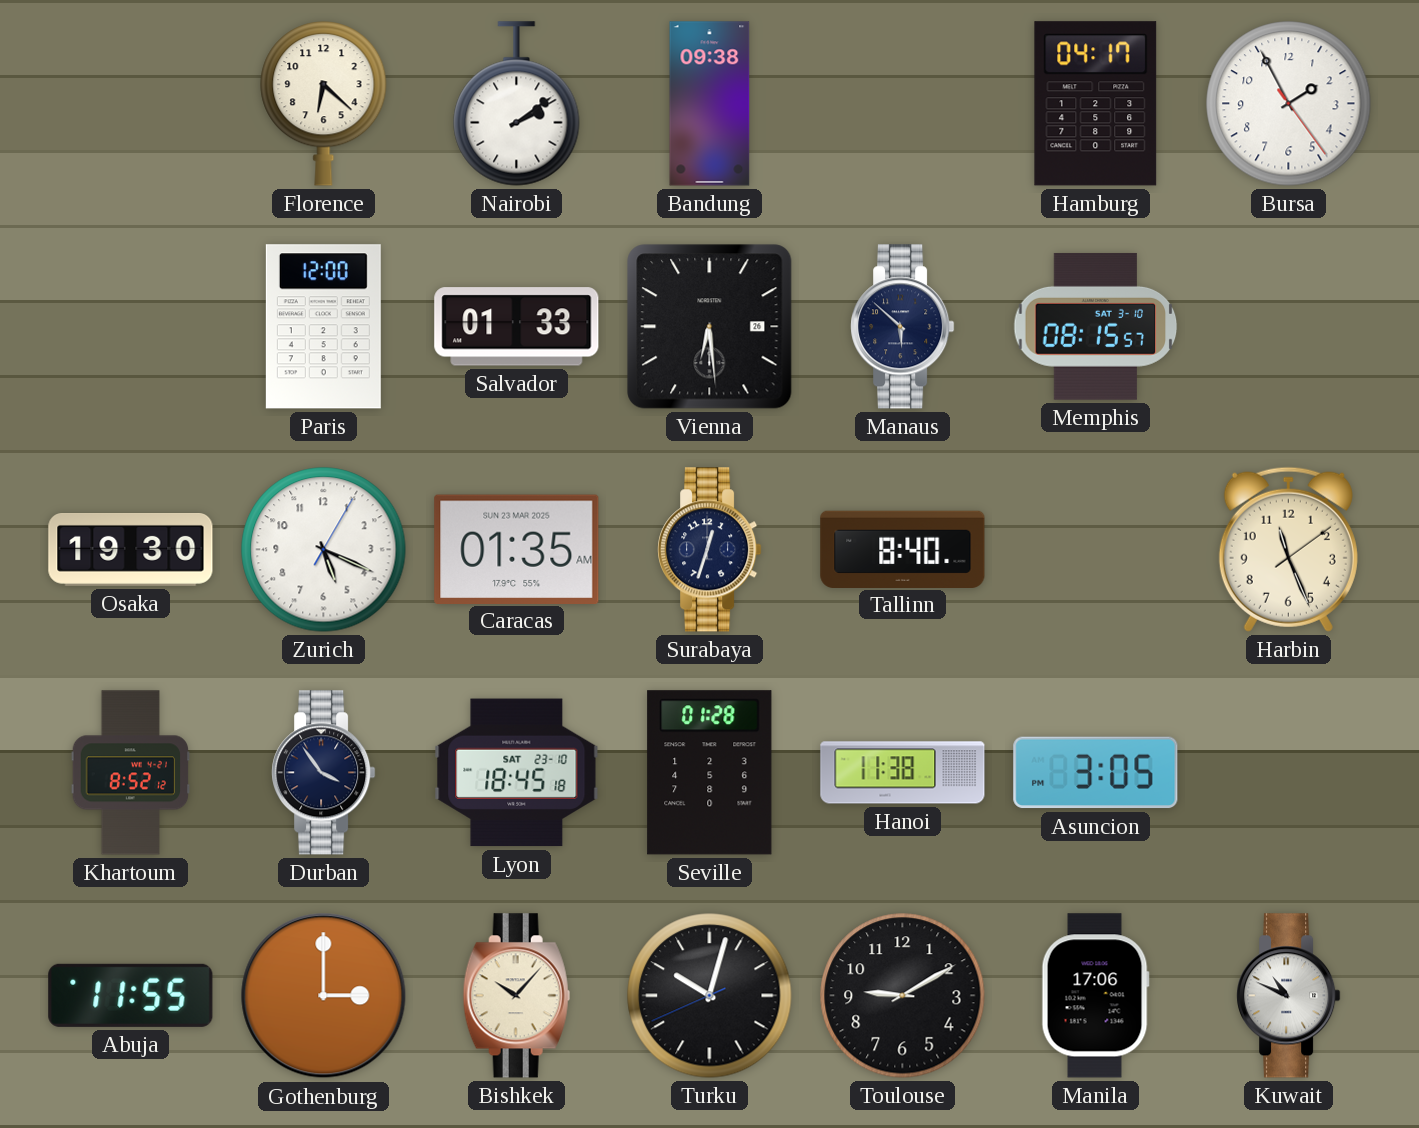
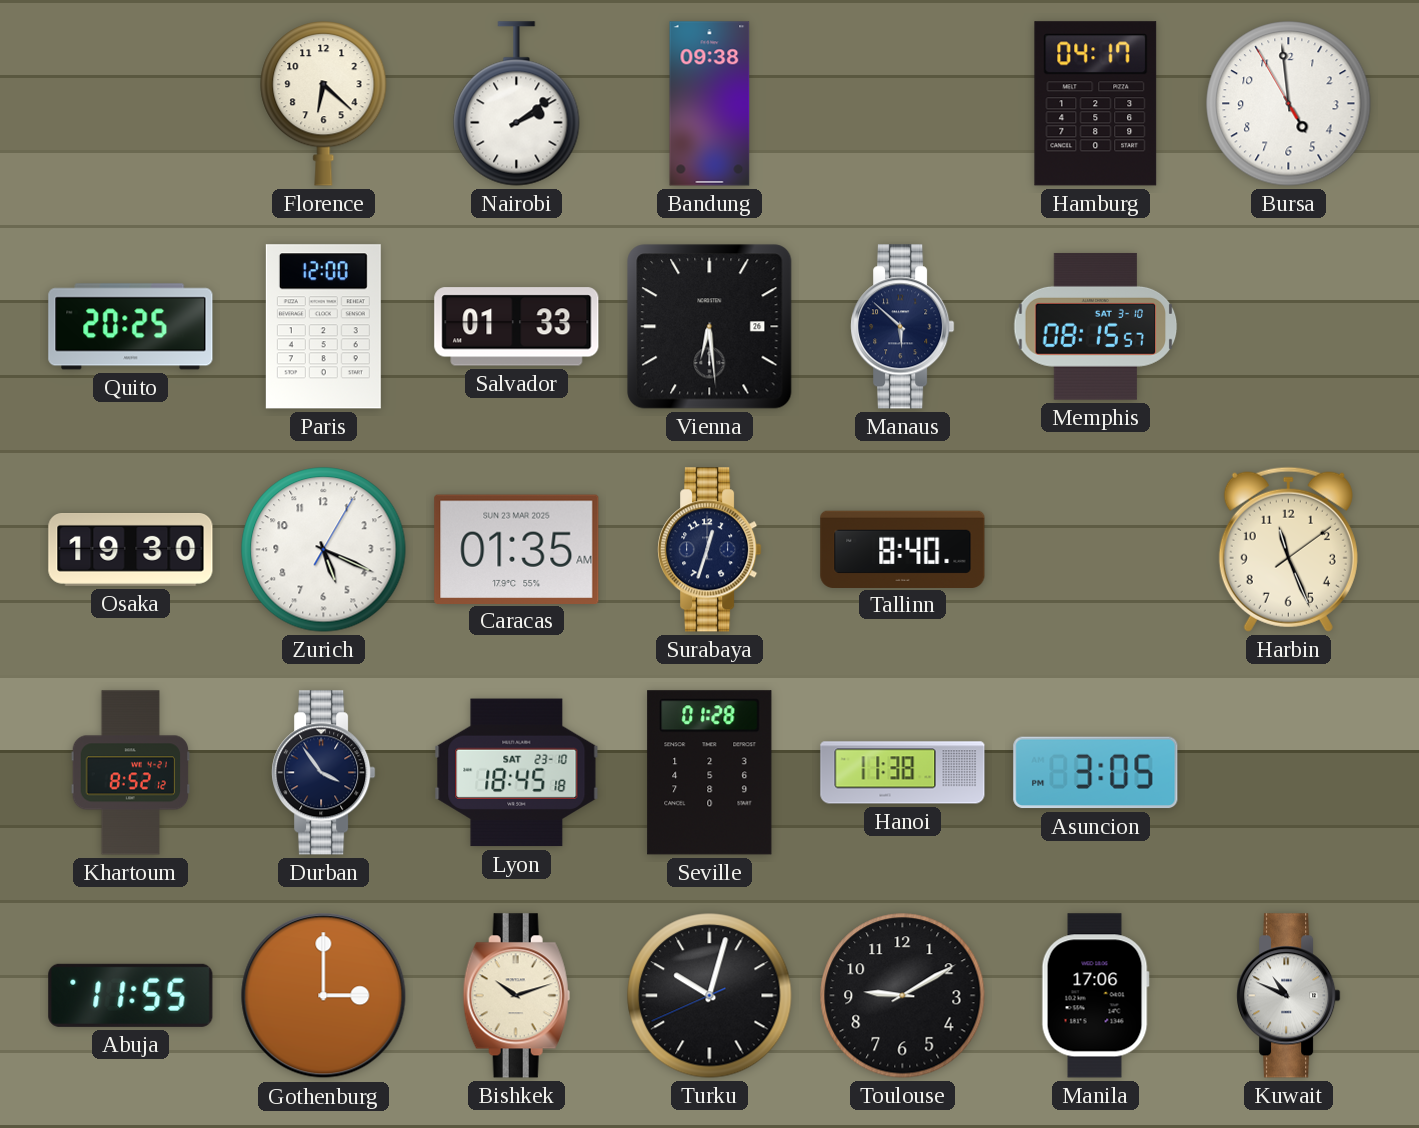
Bursa: 1:55 -> 4:58 (1289, 104)
Quito: none -> 20:25 (131, 327)
Bishkek: 10:07 -> 10:12 (516, 996)
